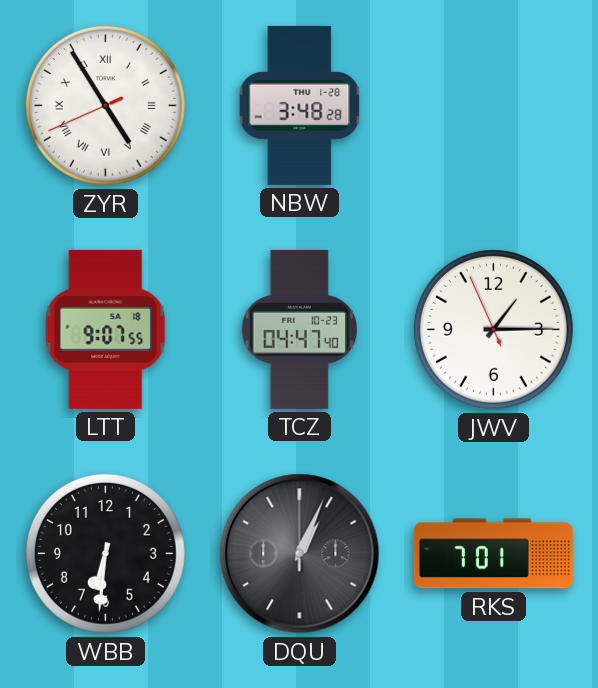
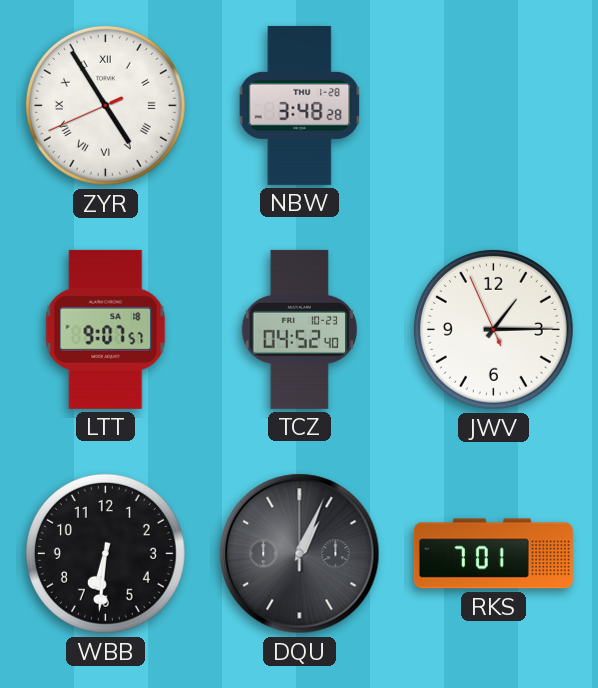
LTT: 9:07:55 -> 9:07:57 (106, 329)
TCZ: 04:47 -> 04:52 (299, 329)
